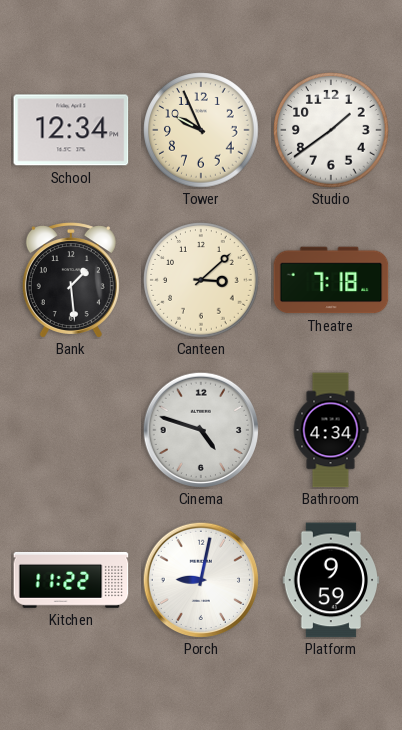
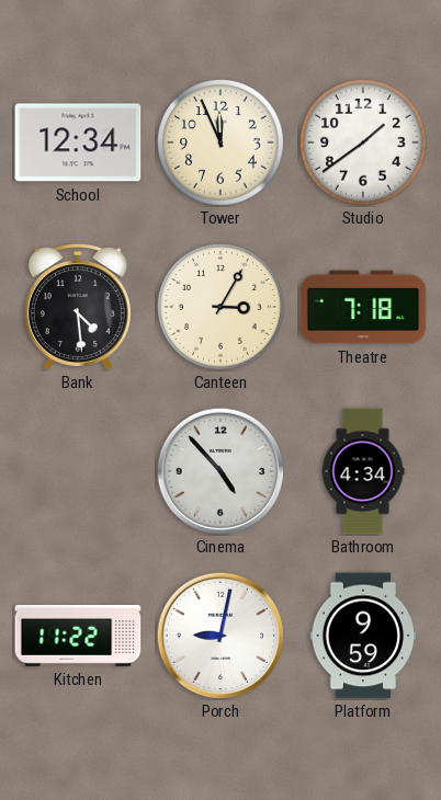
Tower: 9:56 -> 11:56 (220, 142)
Bank: 1:29 -> 4:29 (78, 307)
Canteen: 3:08 -> 3:05 (220, 307)
Cinema: 4:48 -> 4:53 (219, 470)
